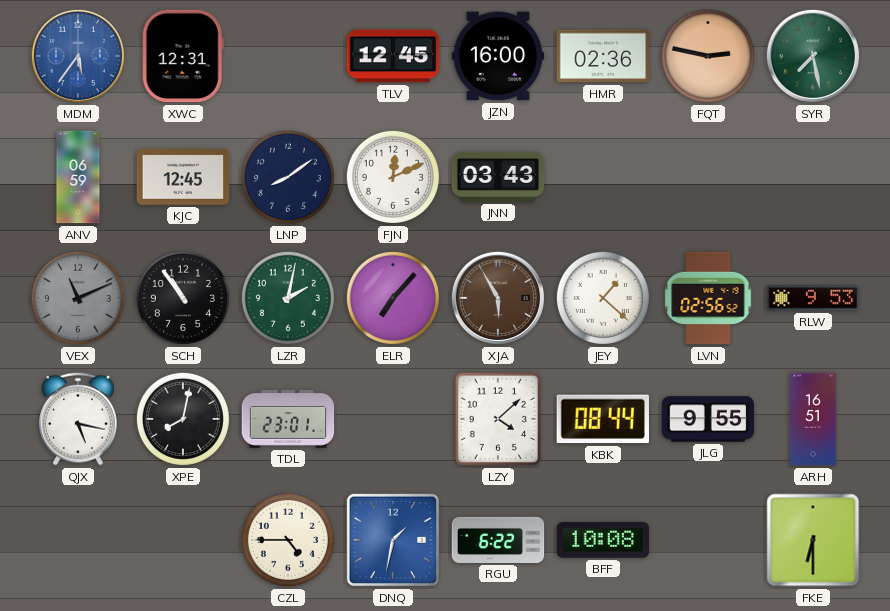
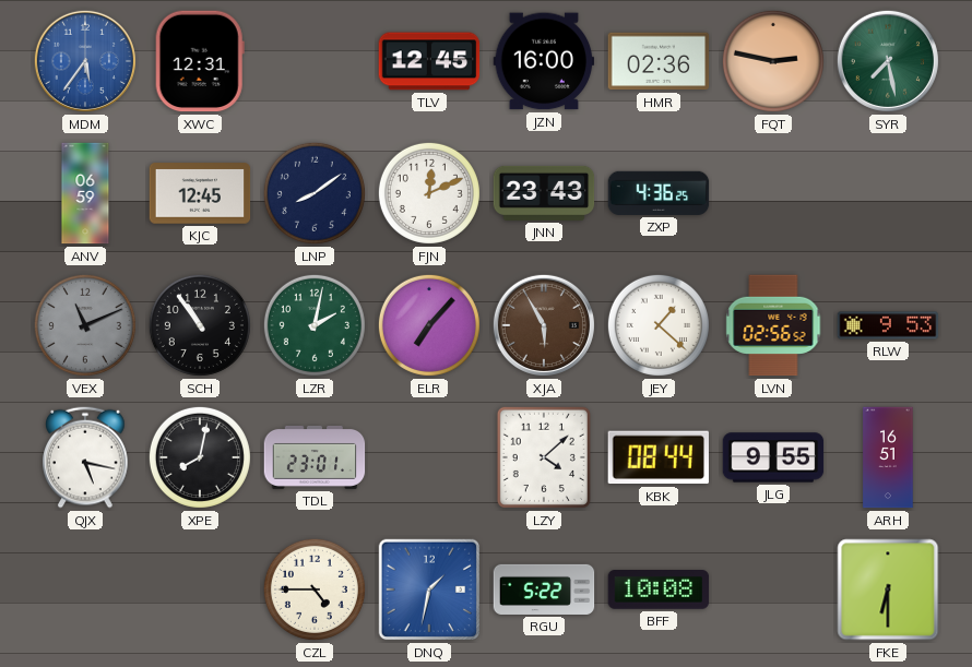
JNN: 03:43 -> 23:43 (544, 193)
ZXP: none -> 4:36 (659, 193)
RGU: 6:22 -> 5:22 (544, 589)
